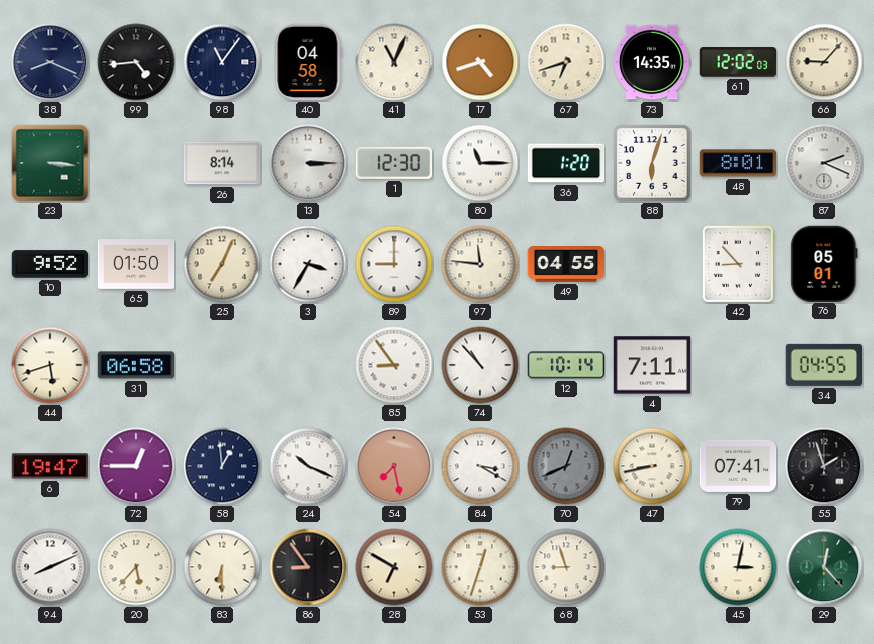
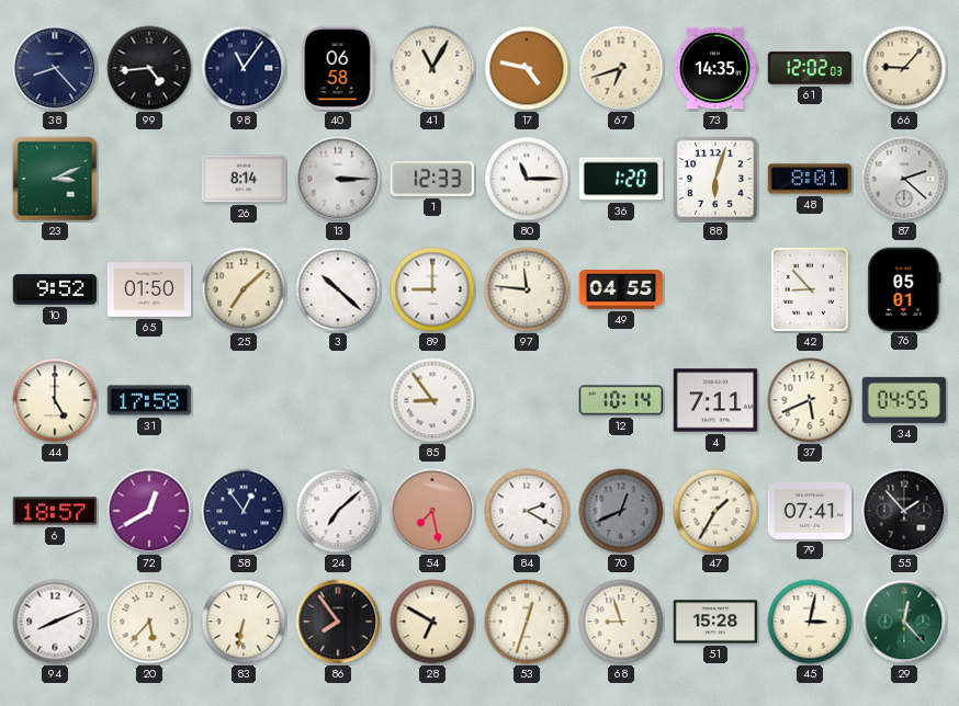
38: 8:19 -> 8:23 (55, 68)
40: 04:58 -> 06:58 (338, 68)
41: 11:04 -> 11:05 (432, 68)
17: 4:42 -> 4:47 (527, 68)
23: 3:16 -> 3:11 (55, 179)
1: 12:30 -> 12:33 (432, 179)
87: 2:19 -> 2:22 (904, 179)
25: 7:04 -> 7:08 (244, 289)
3: 3:35 -> 10:22 (338, 289)
44: 5:42 -> 5:00 (55, 400)
31: 06:58 -> 17:58 (149, 400)
74: 10:53 -> none (480, 365)
37: none -> 5:41 (810, 400)
6: 19:47 -> 18:57 (55, 511)
72: 12:45 -> 12:40 (149, 511)
58: 12:59 -> 12:54 (244, 511)
24: 10:19 -> 7:08 (338, 511)
84: 3:20 -> 2:20 (527, 511)
47: 8:43 -> 1:35 (715, 511)
55: 1:57 -> 1:53 (904, 511)
83: 6:30 -> 6:32 (244, 622)
86: 8:54 -> 7:54 (338, 622)
51: none -> 15:28 (715, 622)
